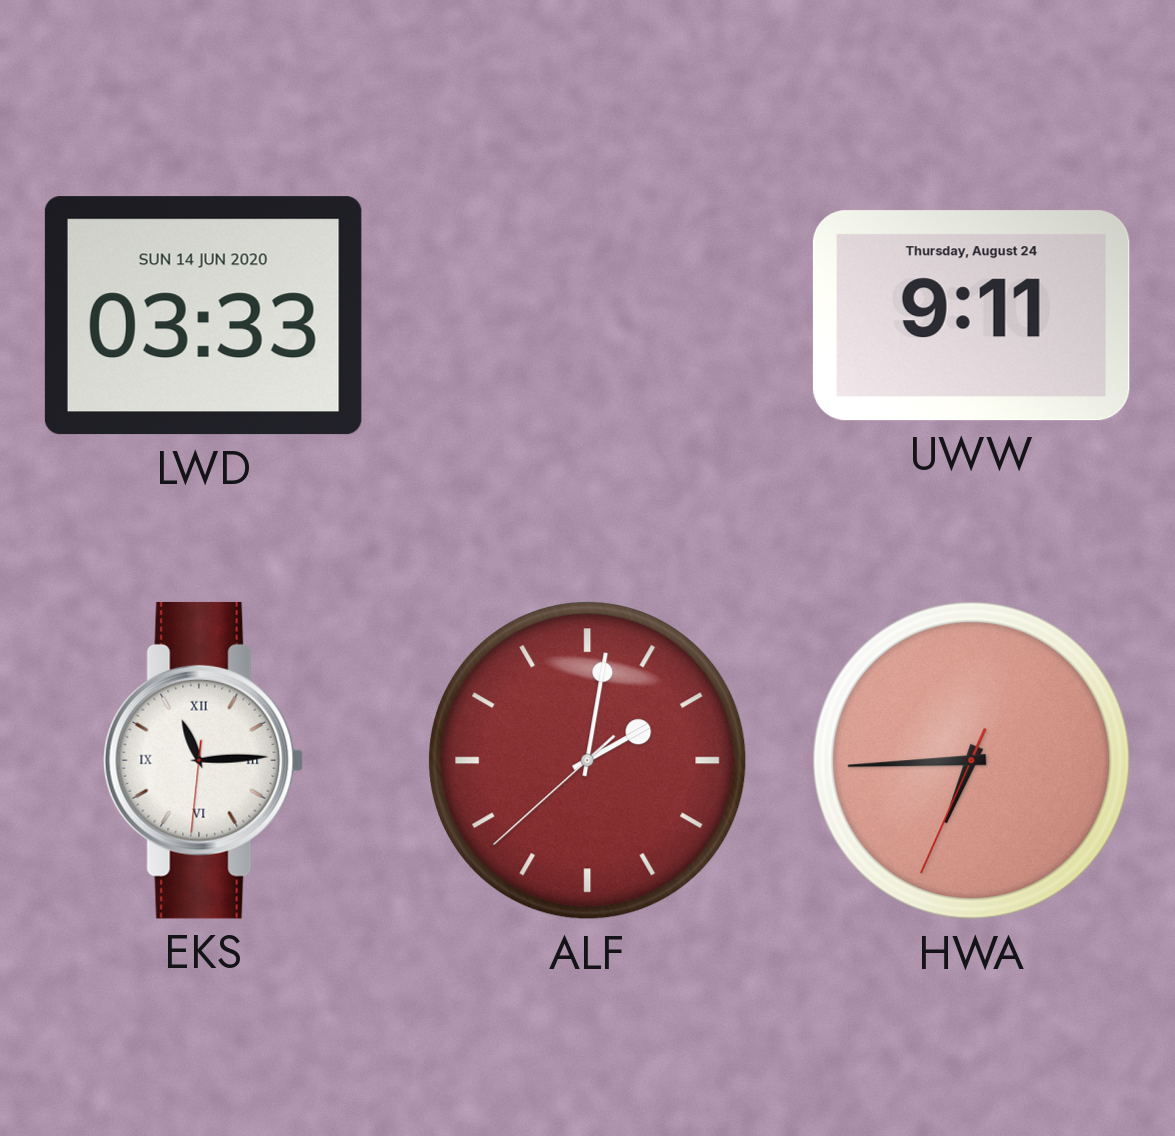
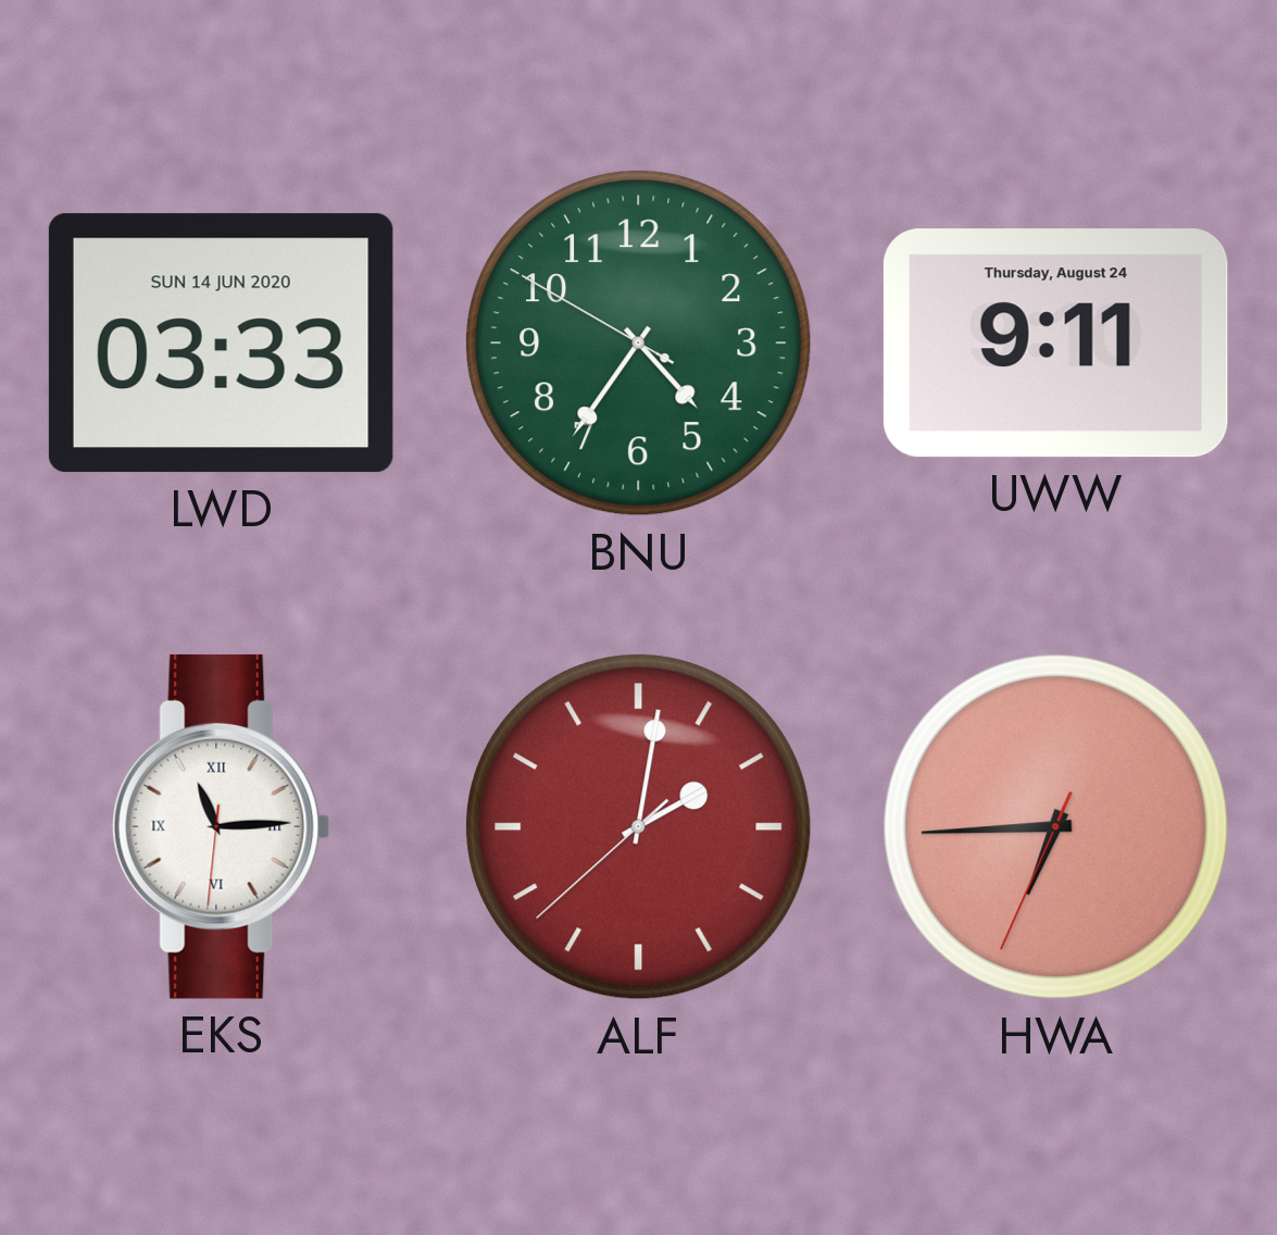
BNU: none -> 4:35 (639, 344)
